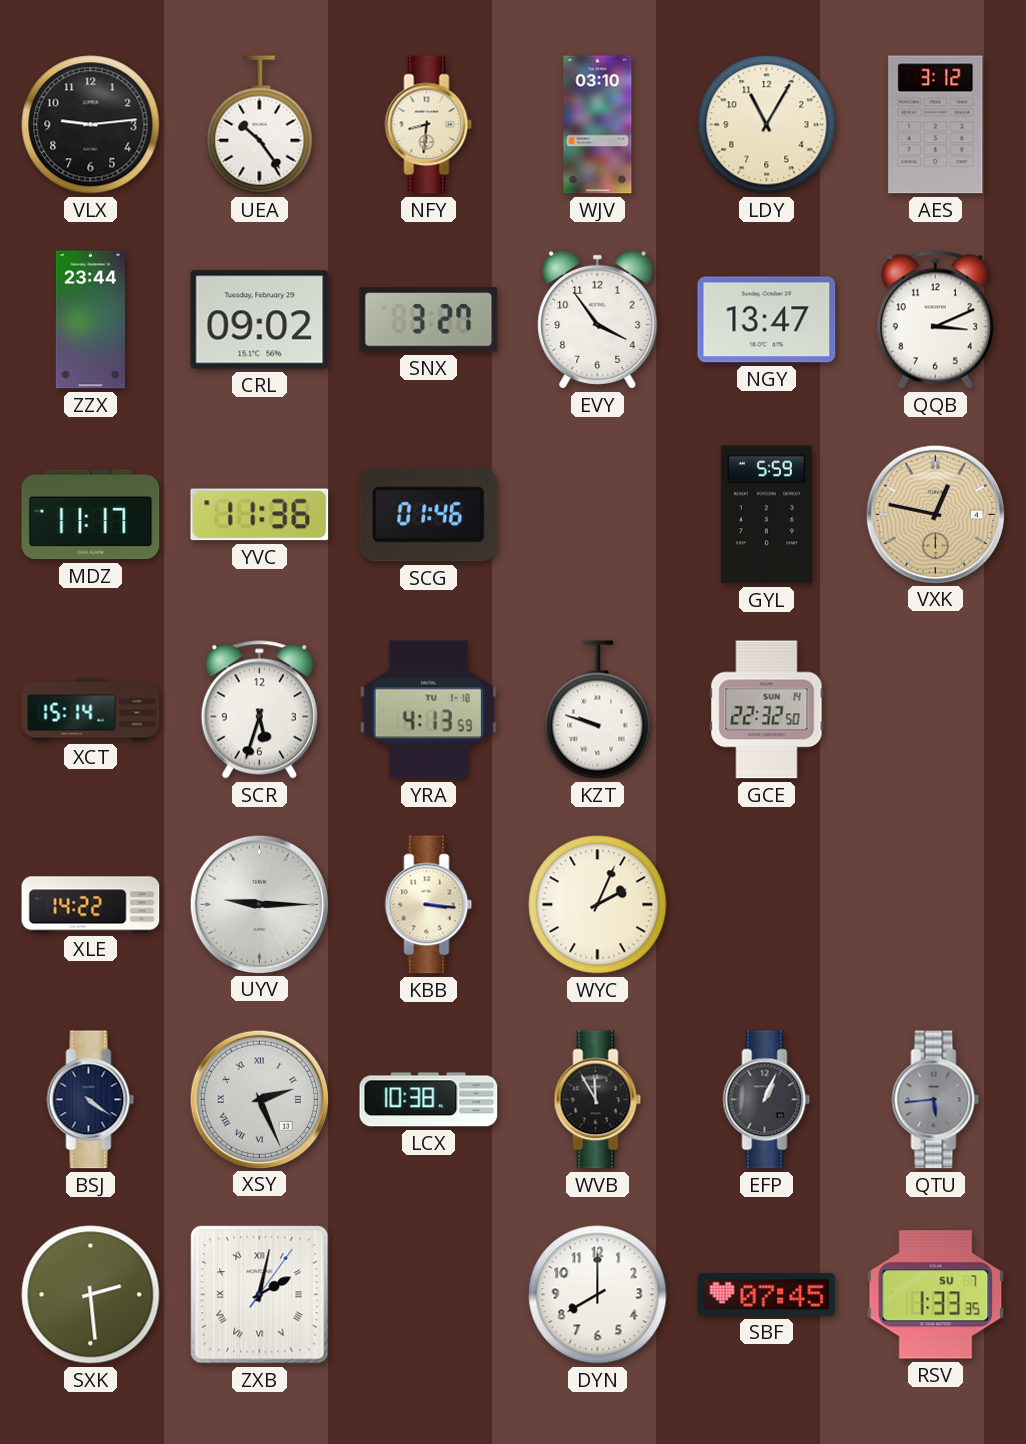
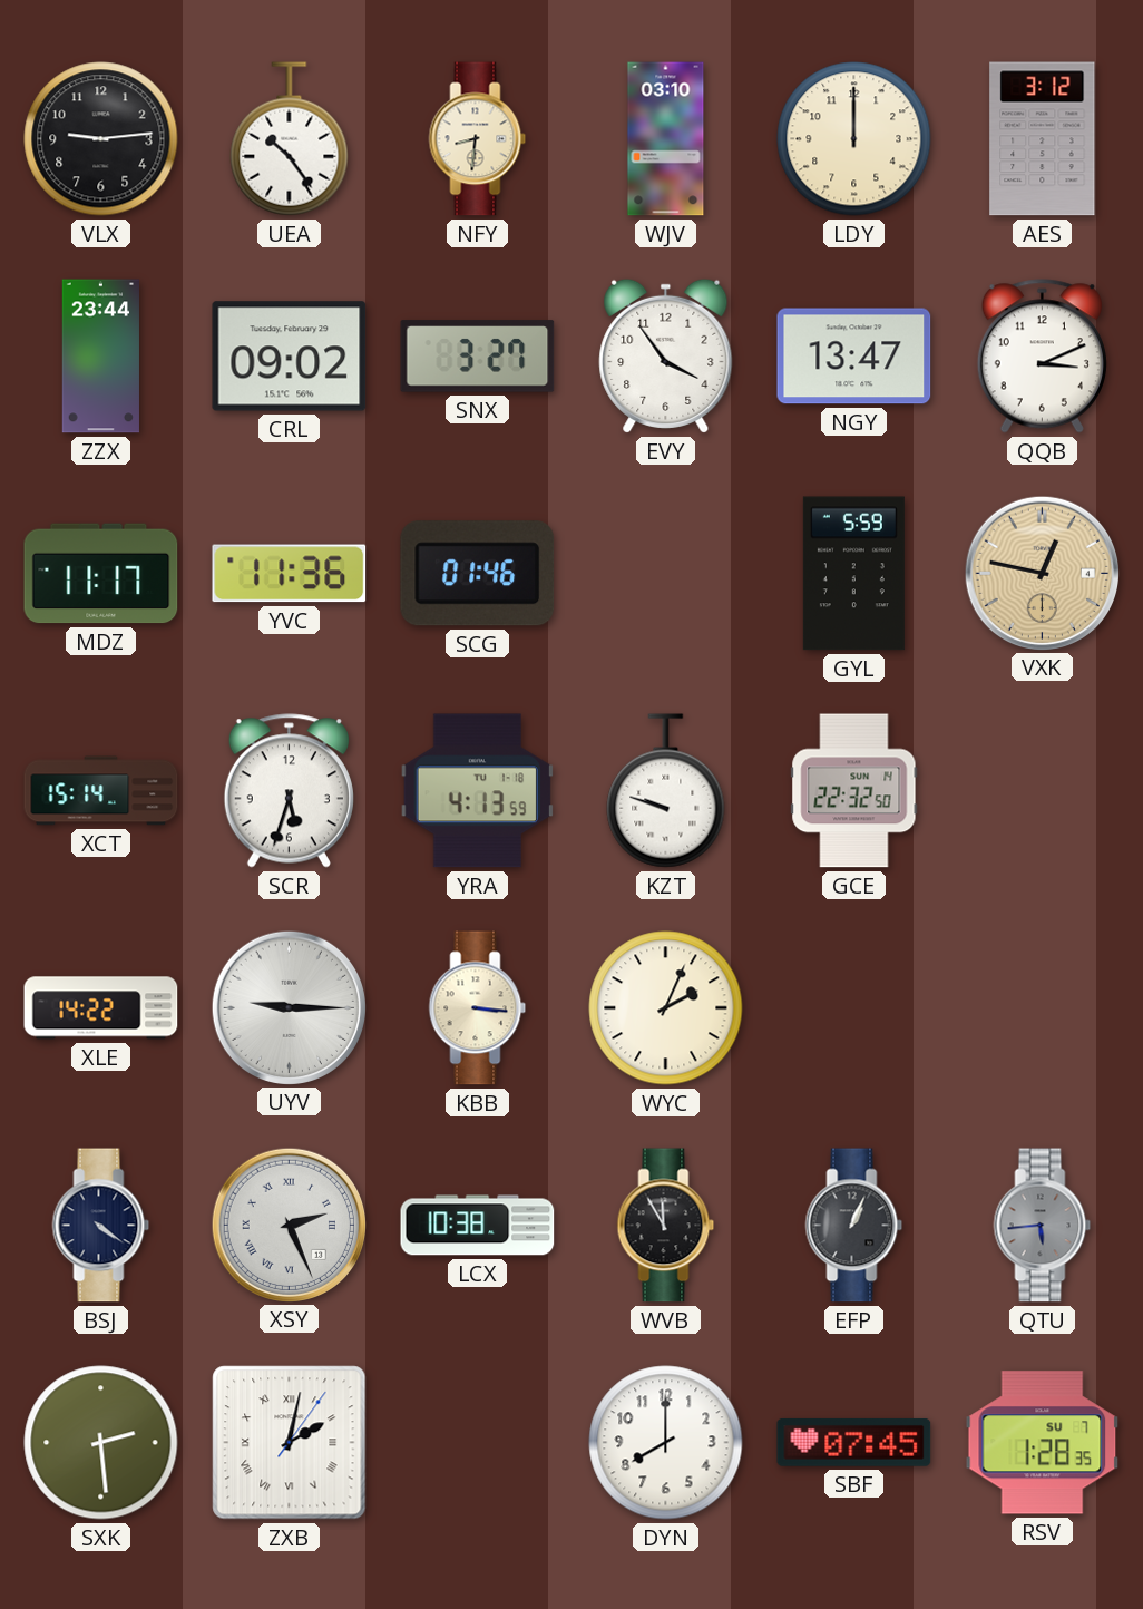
LDY: 11:05 -> 12:00 (854, 139)
RSV: 1:33 -> 1:28 (1043, 1443)
